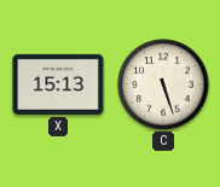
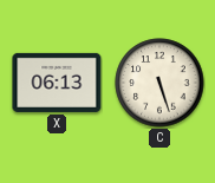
X: 15:13 -> 06:13 (57, 83)
